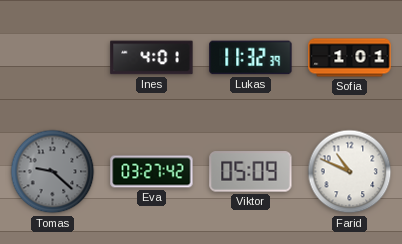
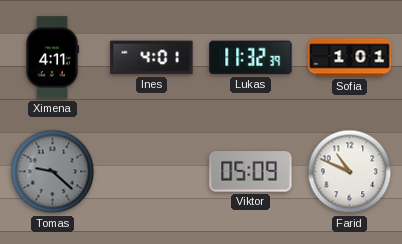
Ximena: none -> 4:11 (52, 58)
Eva: 03:27 -> none (152, 172)
